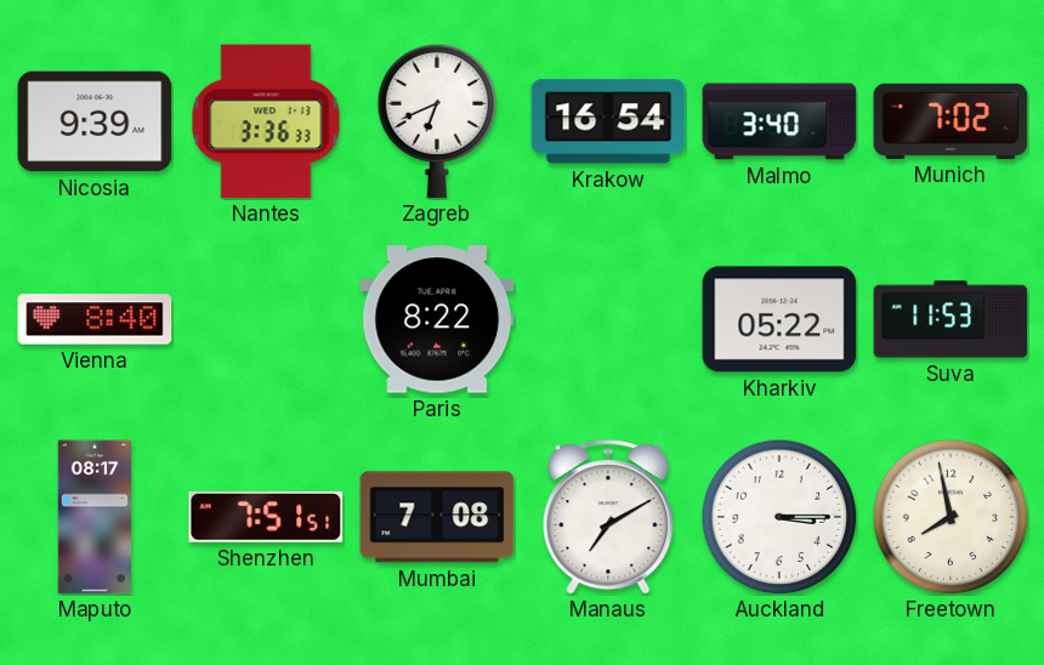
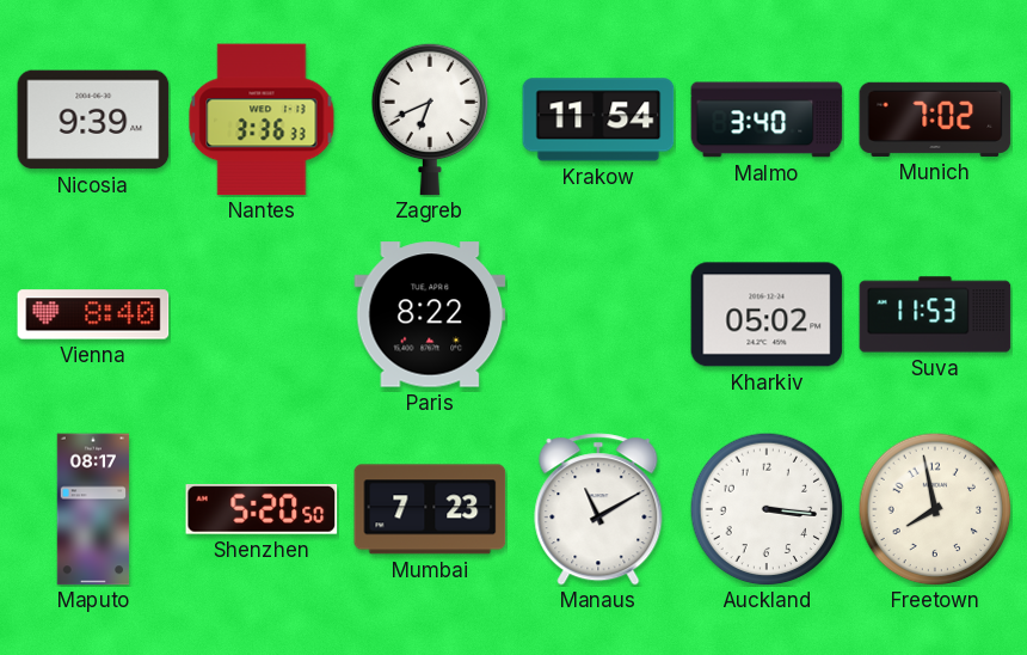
Krakow: 16:54 -> 11:54 (598, 120)
Kharkiv: 05:22 -> 05:02 (767, 314)
Shenzhen: 7:51 -> 5:20 (262, 509)
Mumbai: 7:08 -> 7:23 (430, 509)
Manaus: 7:10 -> 11:10 (598, 509)
Auckland: 3:15 -> 3:16 (767, 509)
